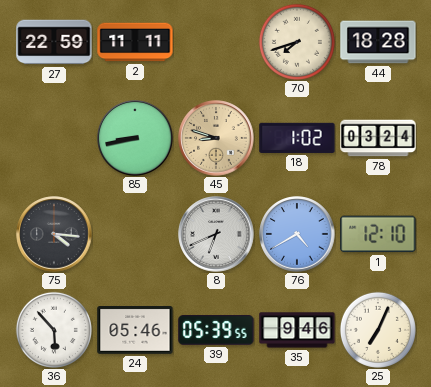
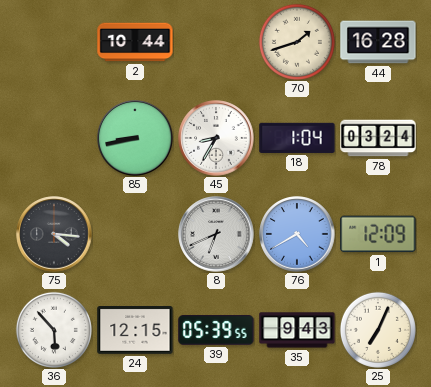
27: 22:59 -> none (54, 42)
2: 11:11 -> 10:44 (135, 42)
70: 7:42 -> 1:42 (297, 42)
44: 18:28 -> 16:28 (378, 42)
45: 8:48 -> 8:35 (216, 138)
45 dial: champagne -> white (216, 138)
18: 1:02 -> 1:04 (297, 138)
1: 12:10 -> 12:09 (378, 234)
24: 05:46 -> 12:15 (135, 331)
35: 9:46 -> 9:43 (297, 330)
